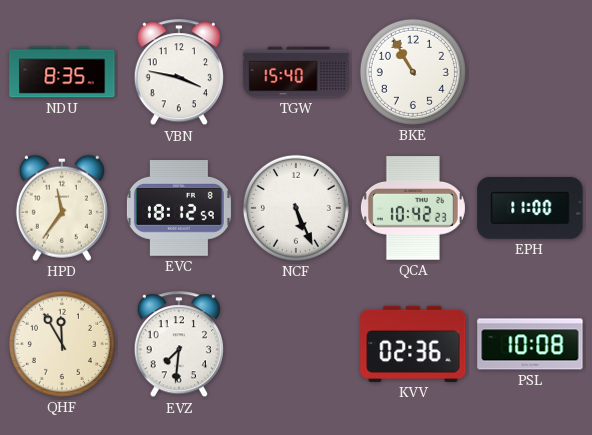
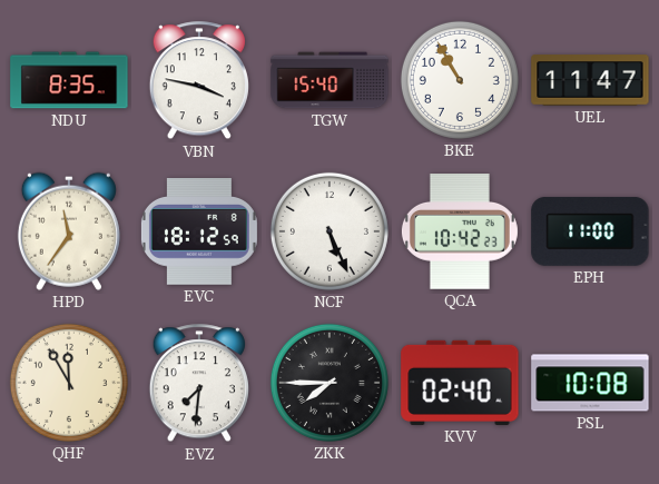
UEL: none -> 11:47 (590, 80)
ZKK: none -> 7:45 (329, 383)
KVV: 02:36 -> 02:40 (460, 383)
